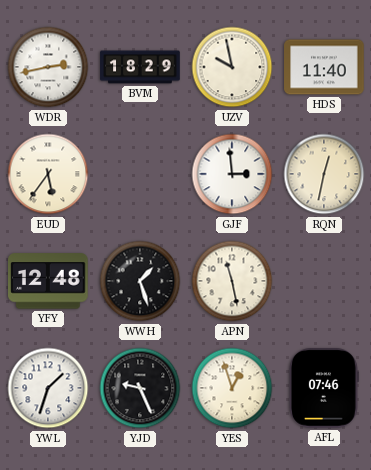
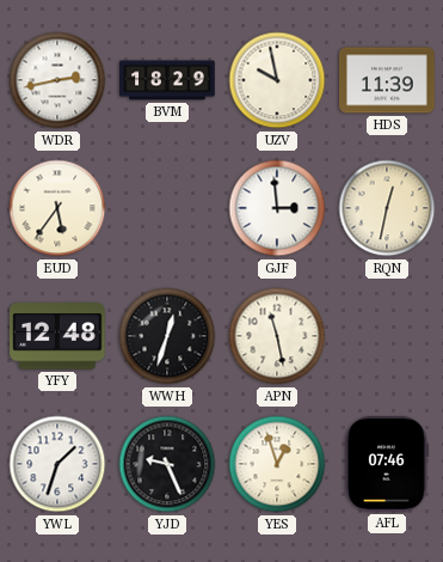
HDS: 11:40 -> 11:39 (387, 80)
WWH: 1:27 -> 12:33 (167, 336)
